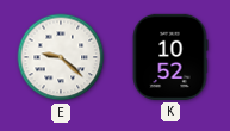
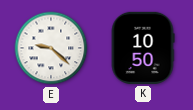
K: 10:52 -> 10:50 (143, 48)
